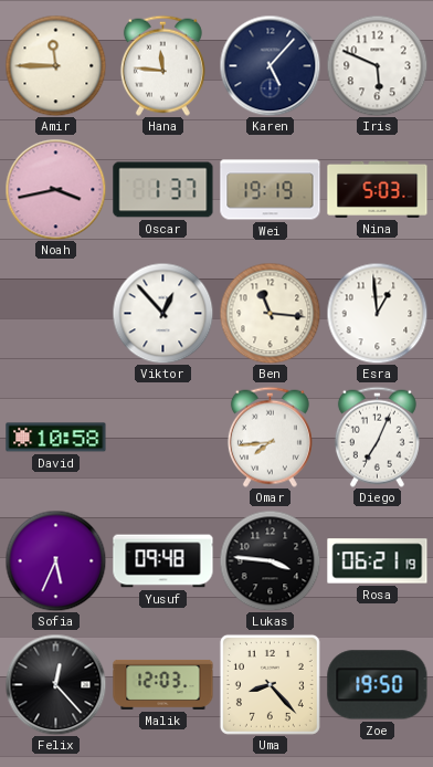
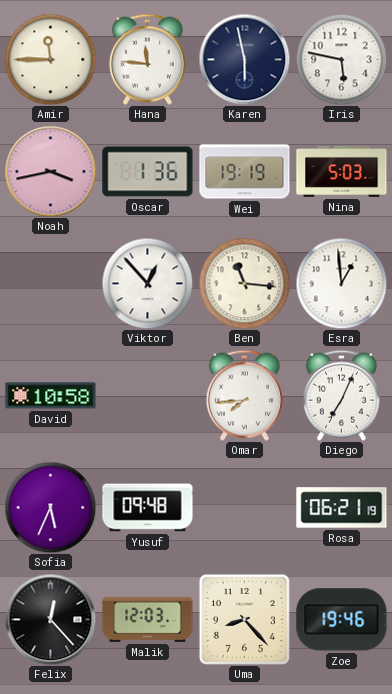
Karen: 5:07 -> 5:58 (244, 59)
Iris: 5:49 -> 5:47 (341, 59)
Oscar: 1:37 -> 1:36 (148, 172)
Lukas: 3:46 -> none (270, 560)
Zoe: 19:50 -> 19:46 (342, 620)
